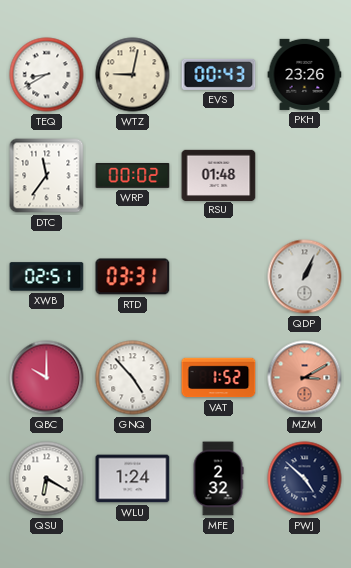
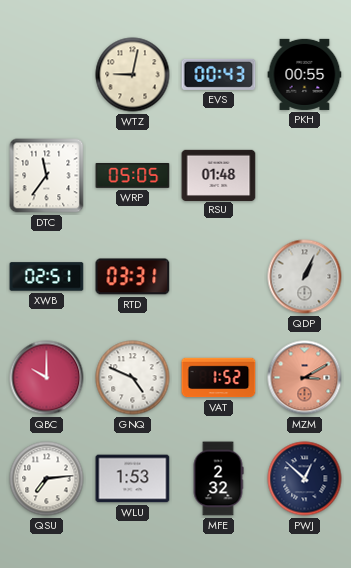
TEQ: 8:40 -> none (47, 75)
PKH: 23:26 -> 00:55 (305, 74)
WRP: 00:02 -> 05:05 (133, 176)
GNQ: 4:53 -> 4:49 (133, 378)
QSU: 6:20 -> 7:14 (47, 479)
WLU: 1:24 -> 1:53 (133, 479)
PWJ: 4:52 -> 12:52 (305, 479)
